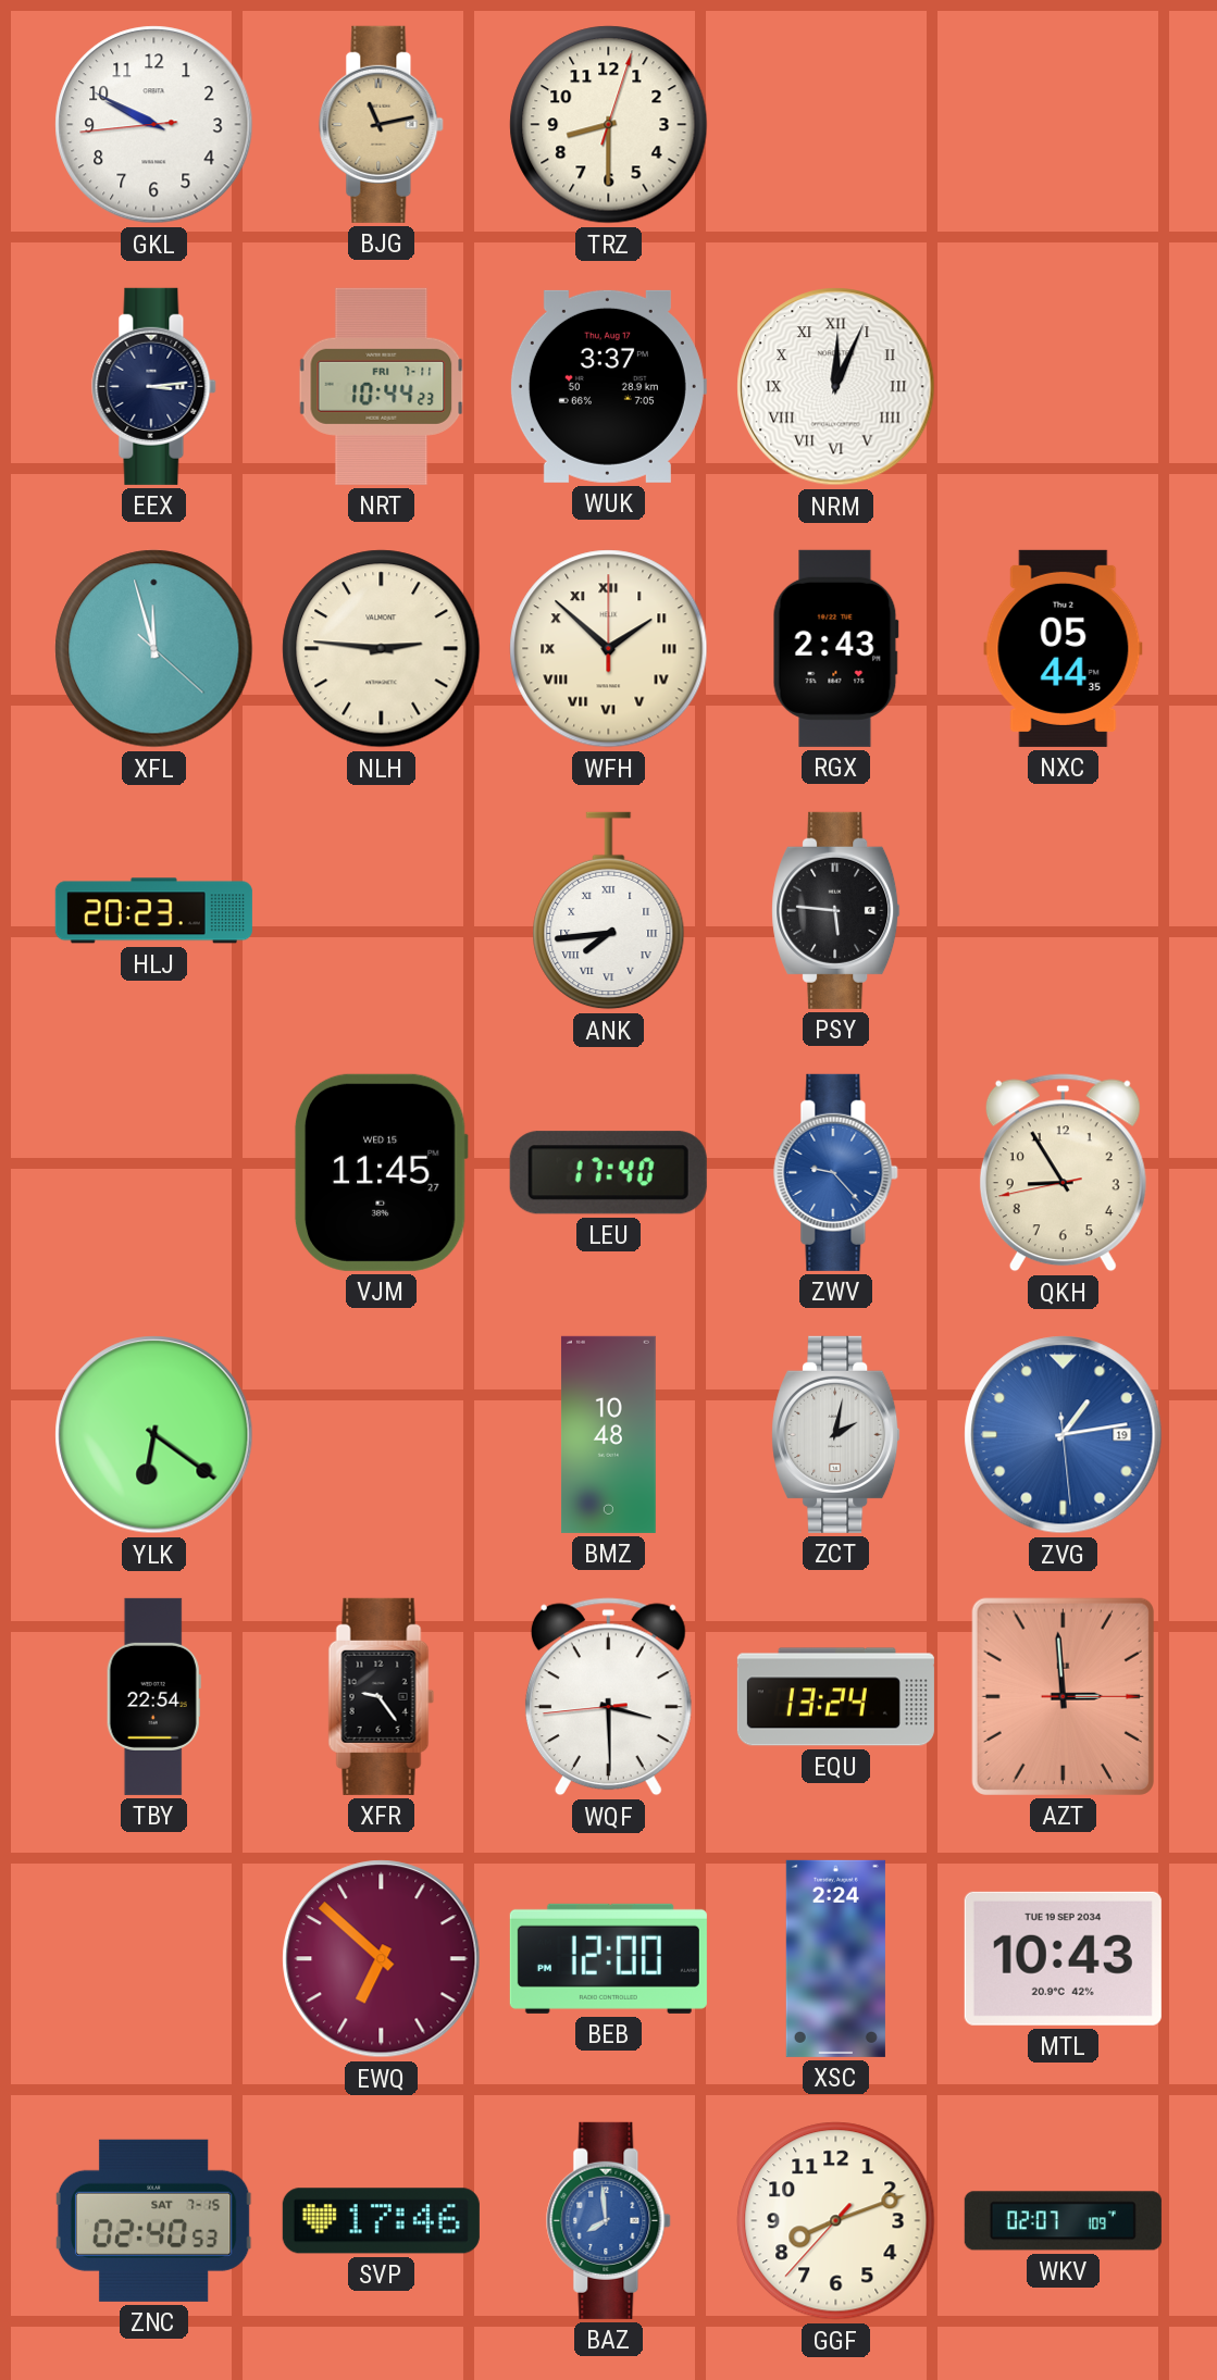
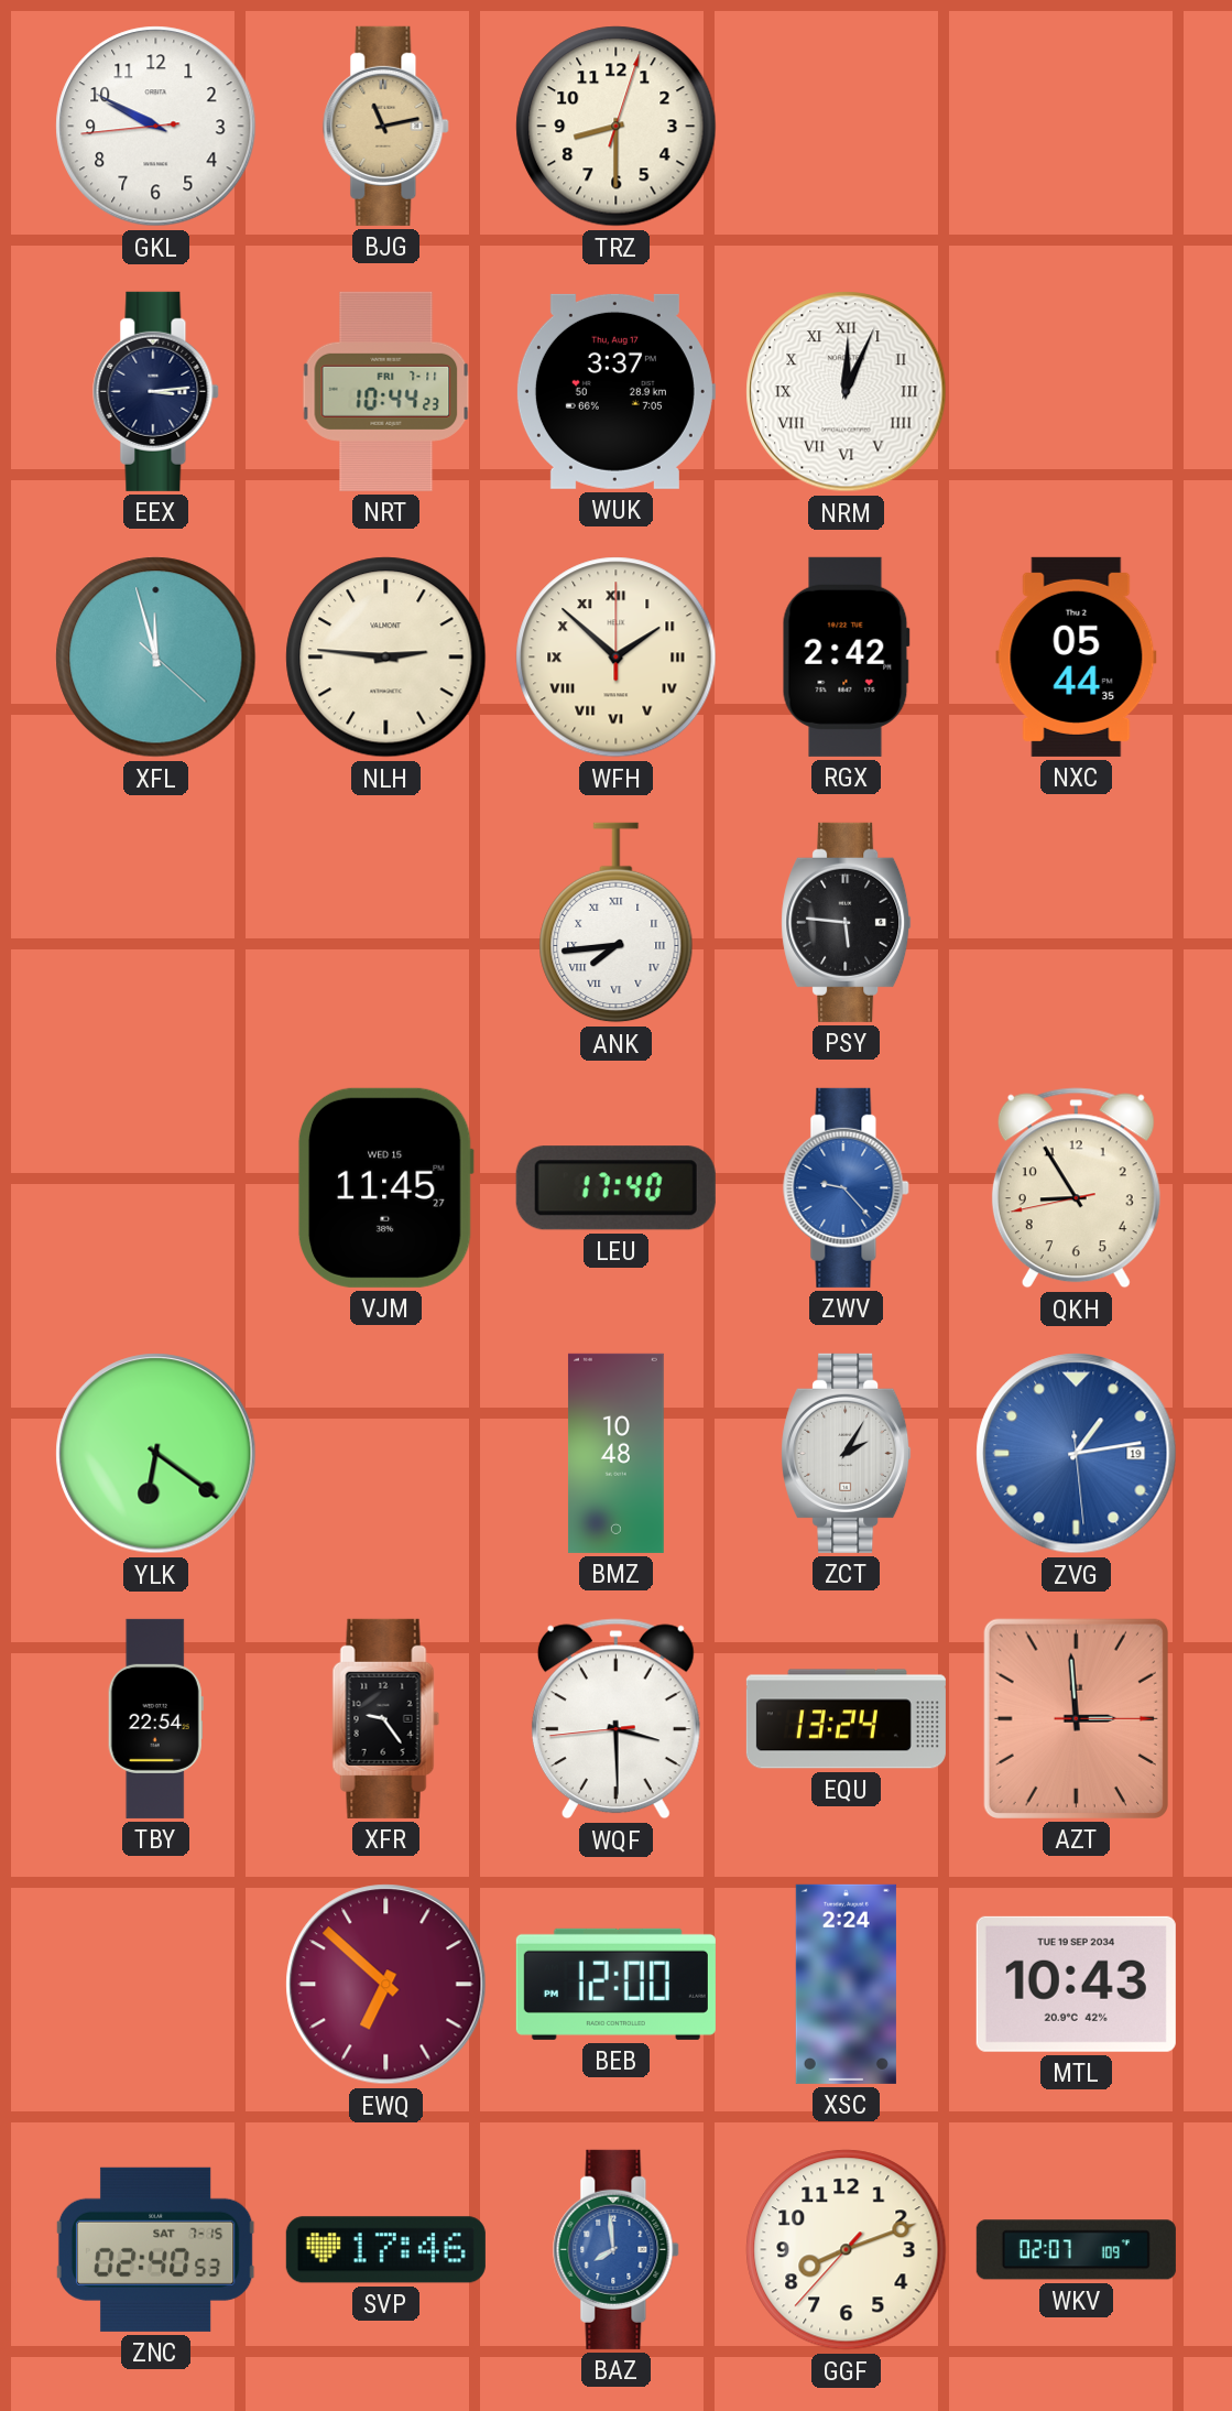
RGX: 2:43 -> 2:42 (846, 656)
HLJ: 20:23 -> none (153, 911)
ZCT: 2:02 -> 2:05 (847, 1453)
